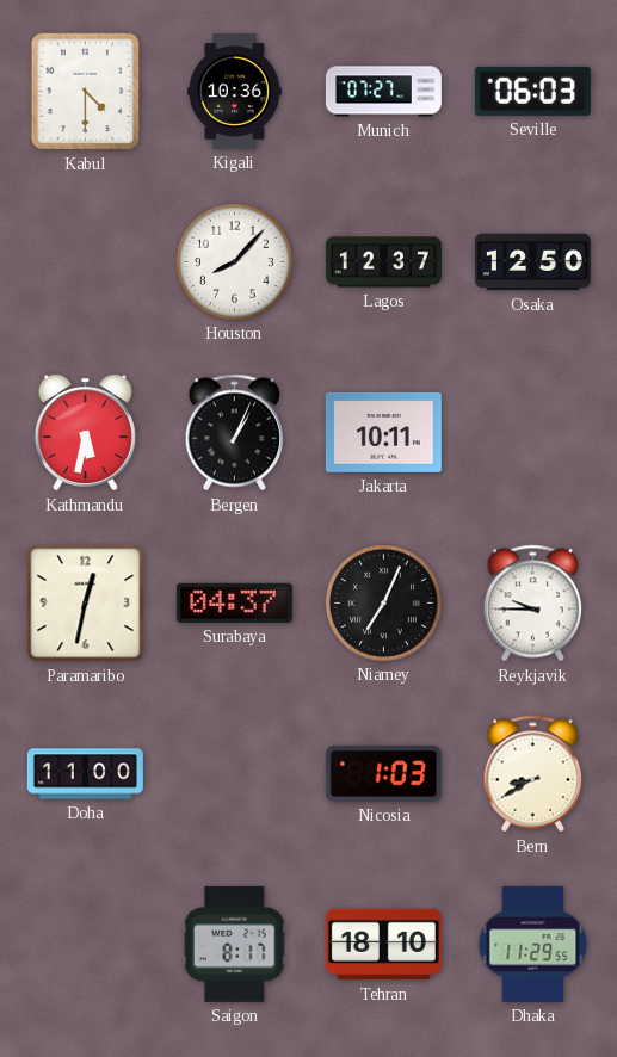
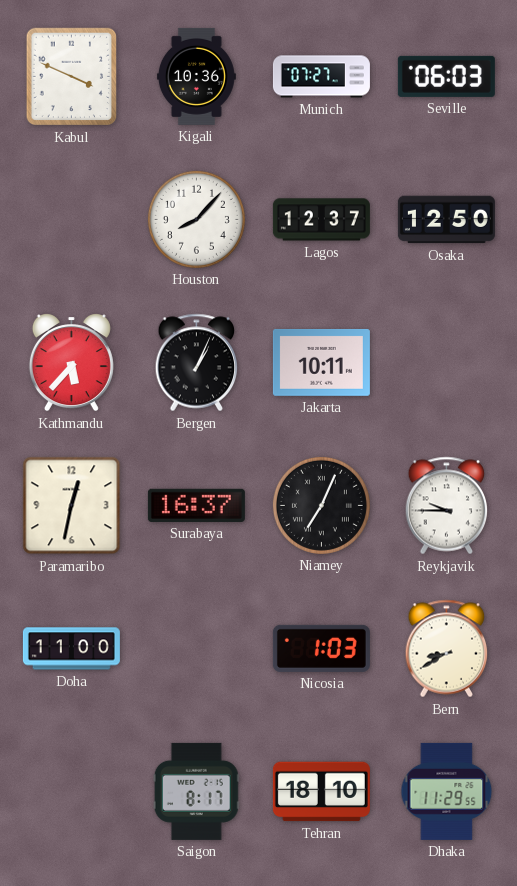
Kabul: 4:30 -> 3:49 (72, 77)
Kathmandu: 5:32 -> 5:37 (71, 363)
Surabaya: 04:37 -> 16:37 (196, 505)
